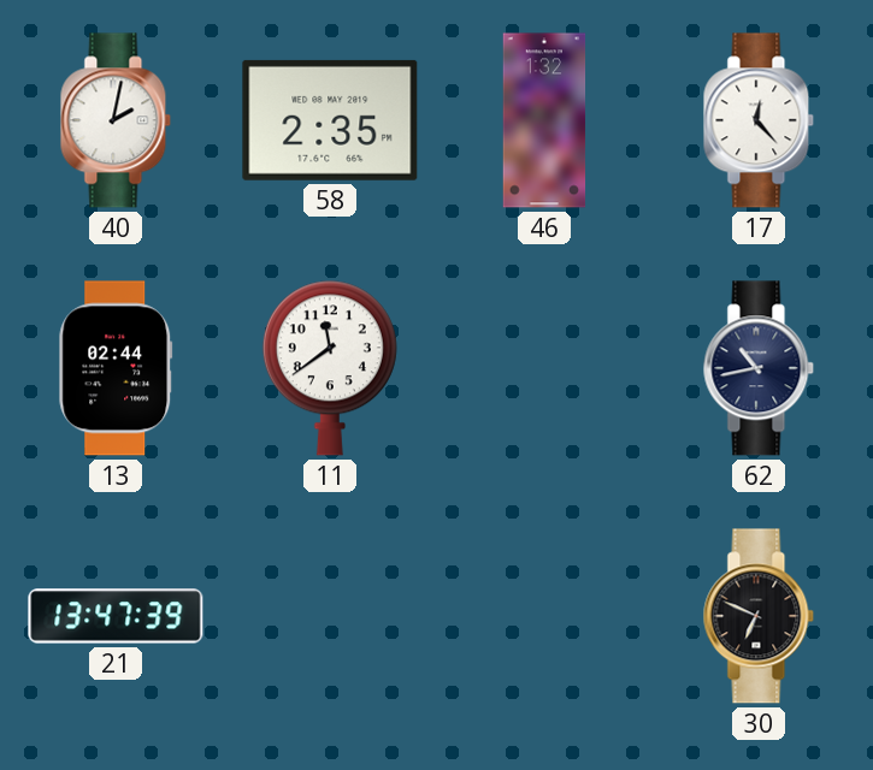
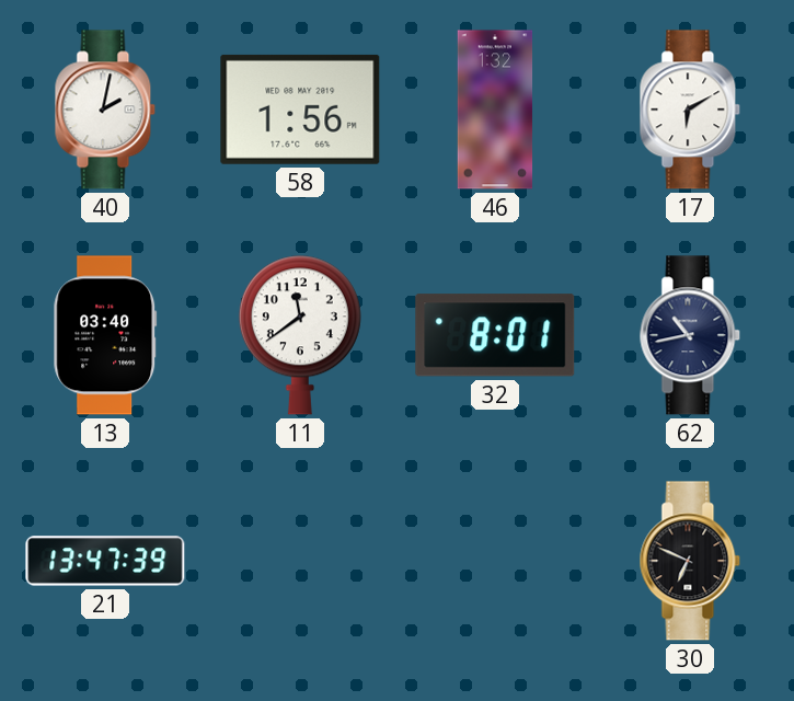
58: 2:35 -> 1:56 (300, 110)
17: 12:23 -> 6:10 (690, 110)
13: 02:44 -> 03:40 (105, 335)
32: none -> 8:01 (495, 335)
